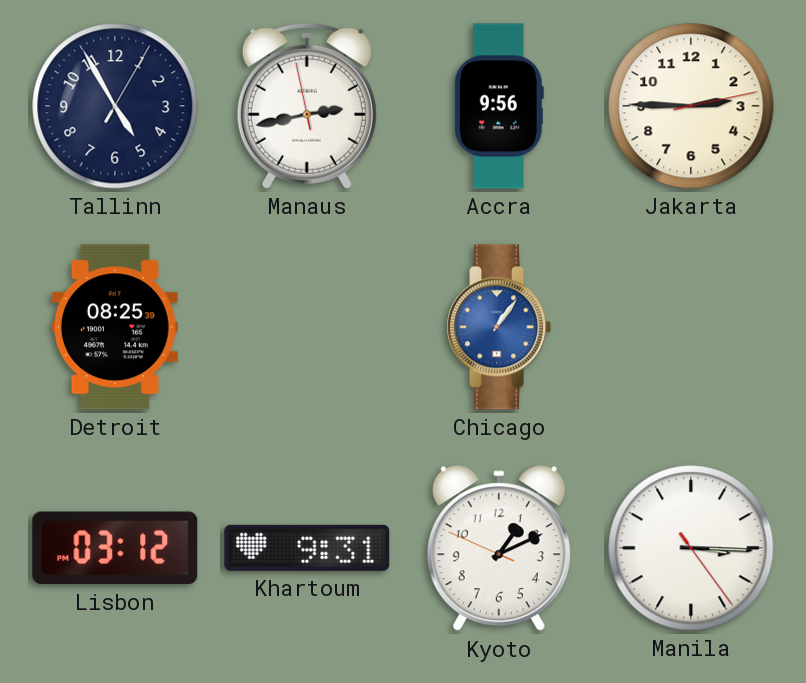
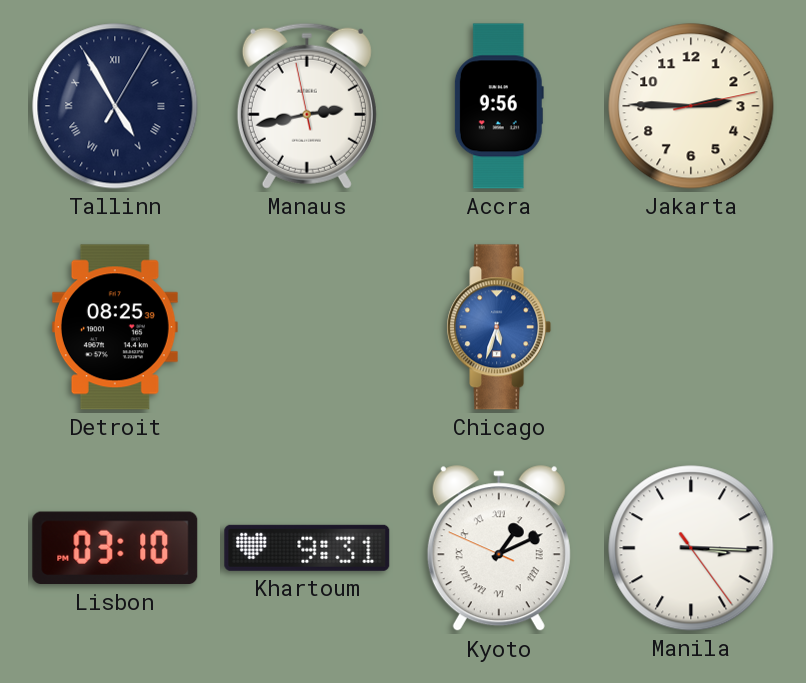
Tallinn numerals: Arabic -> Roman (115, 106)
Chicago: 1:06 -> 5:33 (499, 327)
Lisbon: 03:12 -> 03:10 (115, 548)
Kyoto numerals: Arabic -> Roman (499, 549)
